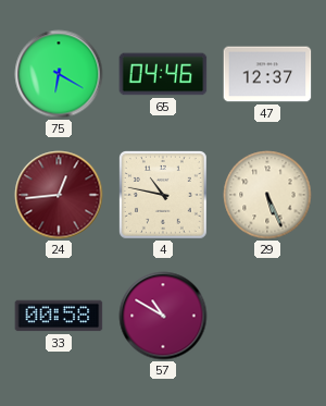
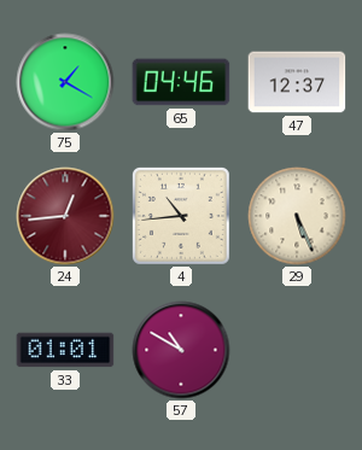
75: 6:20 -> 1:20 (65, 82)
4: 10:47 -> 10:44 (181, 216)
33: 00:58 -> 01:01 (65, 350)
